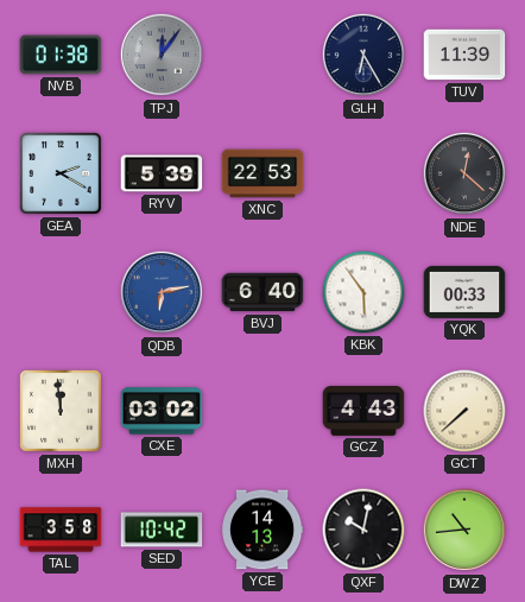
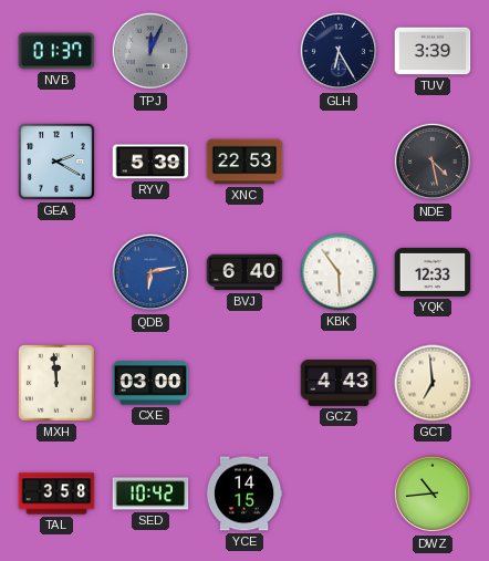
NVB: 01:38 -> 01:37 (56, 51)
TPJ: 12:06 -> 12:04 (150, 51)
TUV: 11:39 -> 3:39 (433, 51)
NDE: 12:22 -> 4:28 (433, 162)
YQK: 00:33 -> 12:33 (433, 272)
CXE: 03:02 -> 03:00 (150, 383)
GCT: 7:38 -> 6:59 (433, 383)
YCE: 14:13 -> 14:15 (245, 494)
QXF: 10:02 -> none (363, 530)
